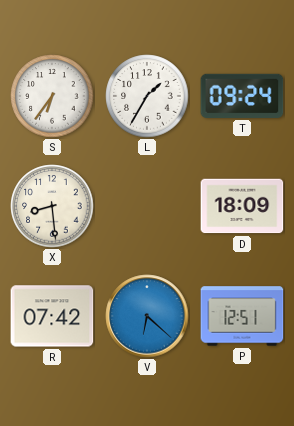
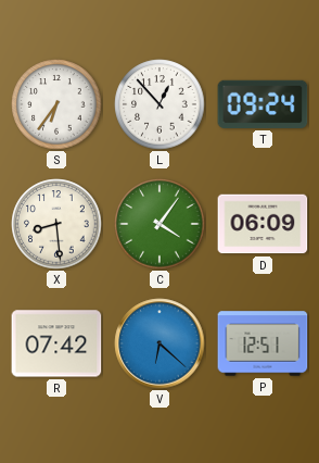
L: 1:35 -> 12:53 (159, 104)
C: none -> 4:06 (159, 224)
D: 18:09 -> 06:09 (263, 224)
